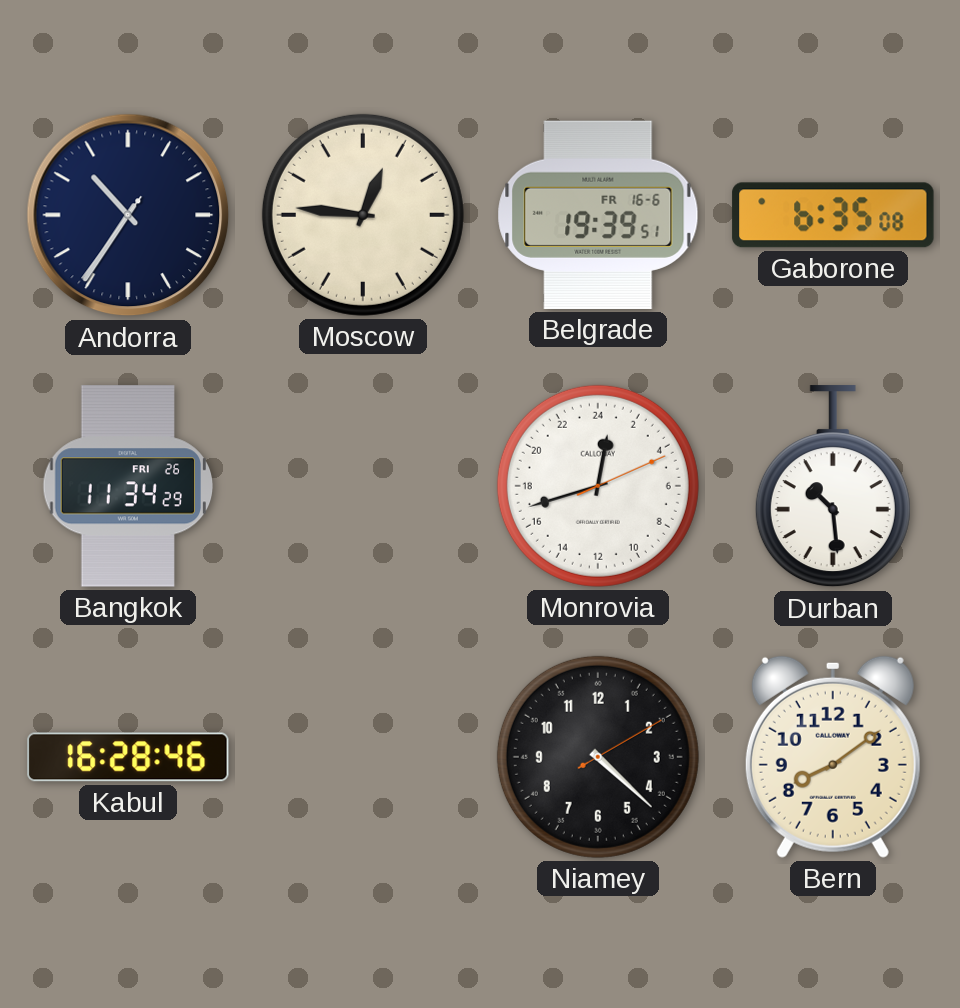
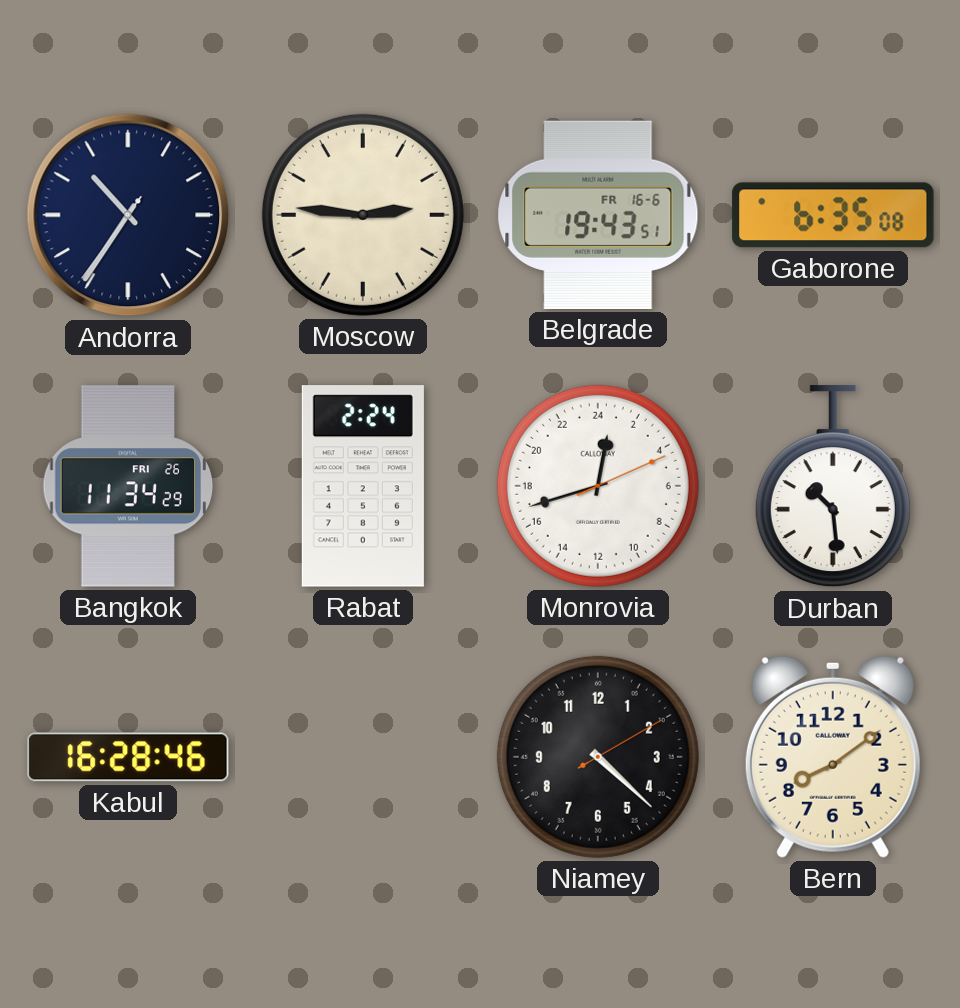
Moscow: 12:46 -> 2:46 (363, 215)
Belgrade: 19:39 -> 19:43 (598, 215)
Rabat: none -> 2:24 (363, 486)
